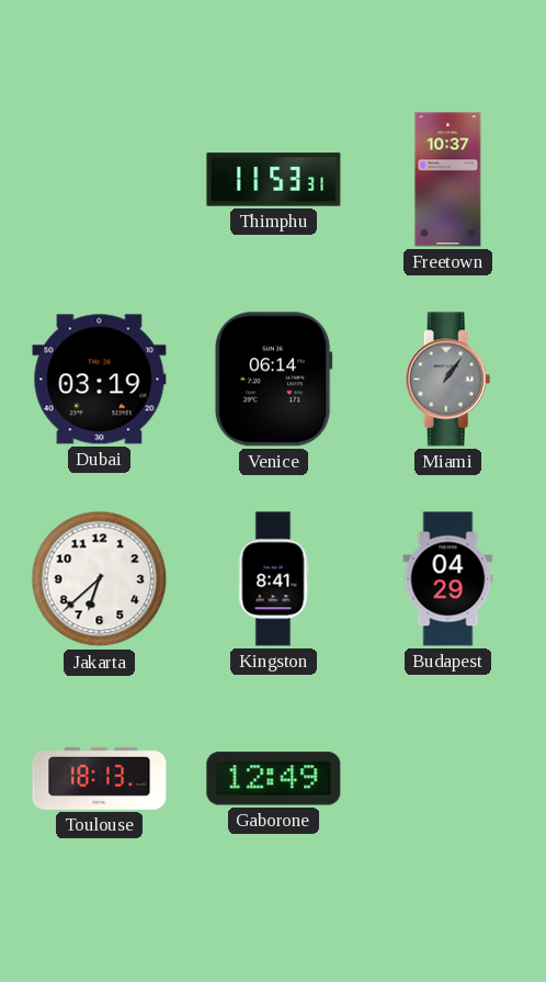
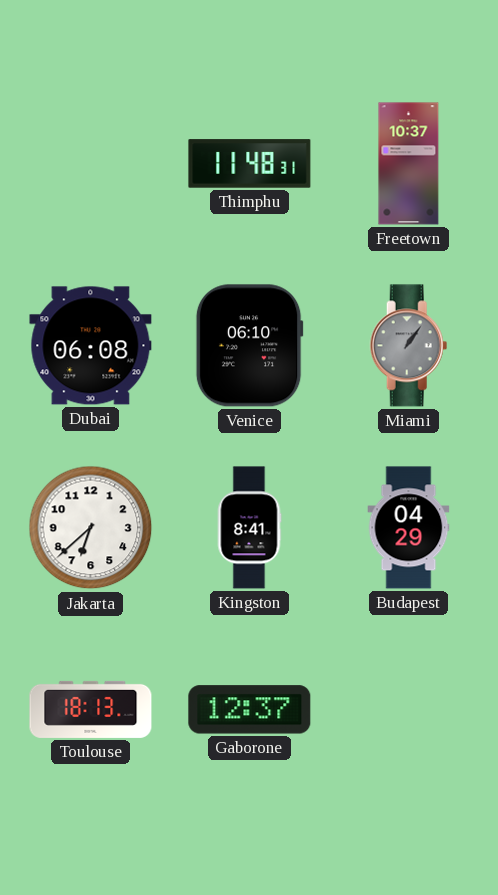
Thimphu: 11:53 -> 11:48 (250, 164)
Dubai: 03:19 -> 06:08 (91, 346)
Venice: 06:14 -> 06:10 (249, 346)
Gaborone: 12:49 -> 12:37 (250, 710)
